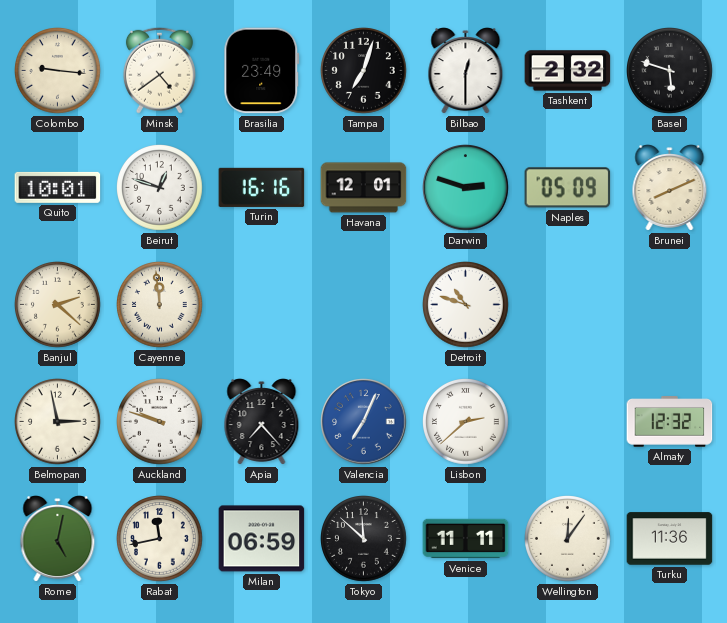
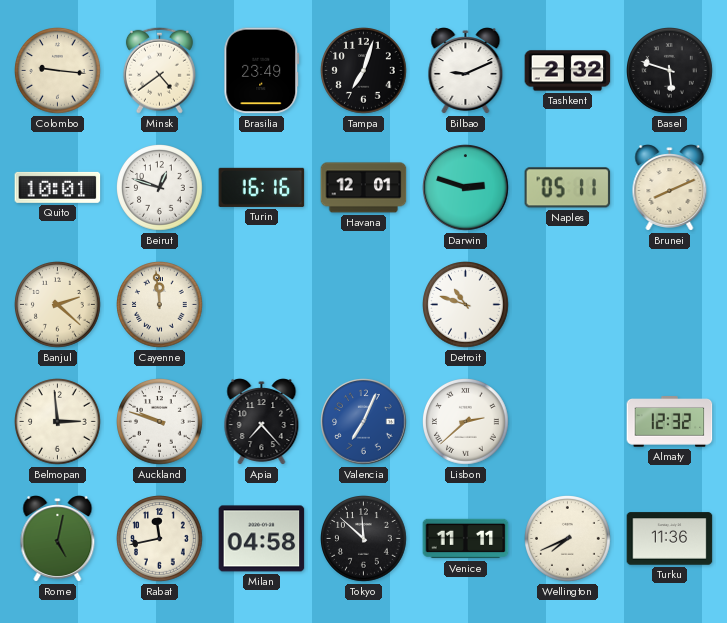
Bilbao: 12:30 -> 9:11 (466, 71)
Naples: 05:09 -> 05:11 (568, 188)
Belmopan: 2:58 -> 2:59 (58, 422)
Milan: 06:59 -> 04:58 (262, 539)
Wellington: 12:06 -> 7:41 (568, 539)
